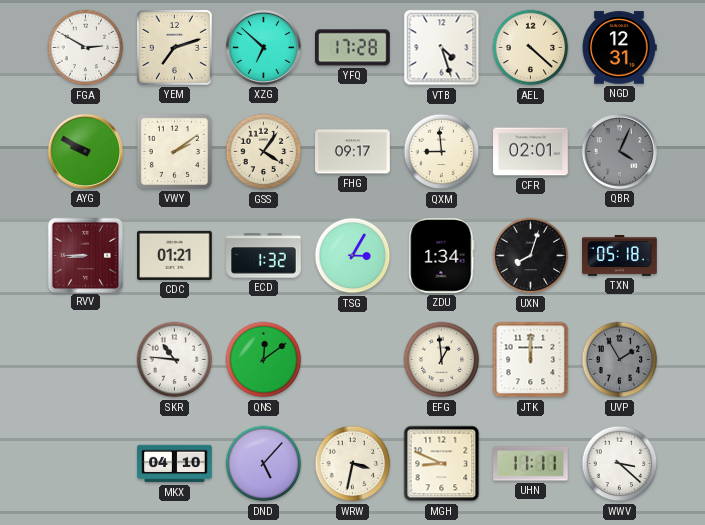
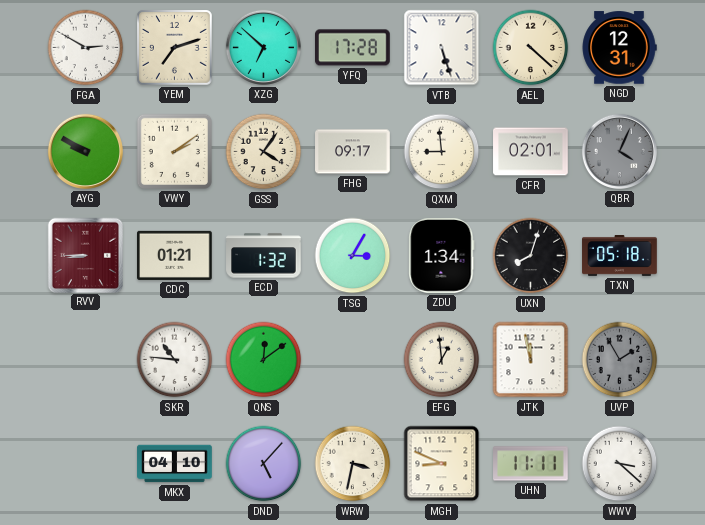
VTB: 4:27 -> 5:27 (442, 48)
JTK: 12:00 -> 11:58 (531, 360)
